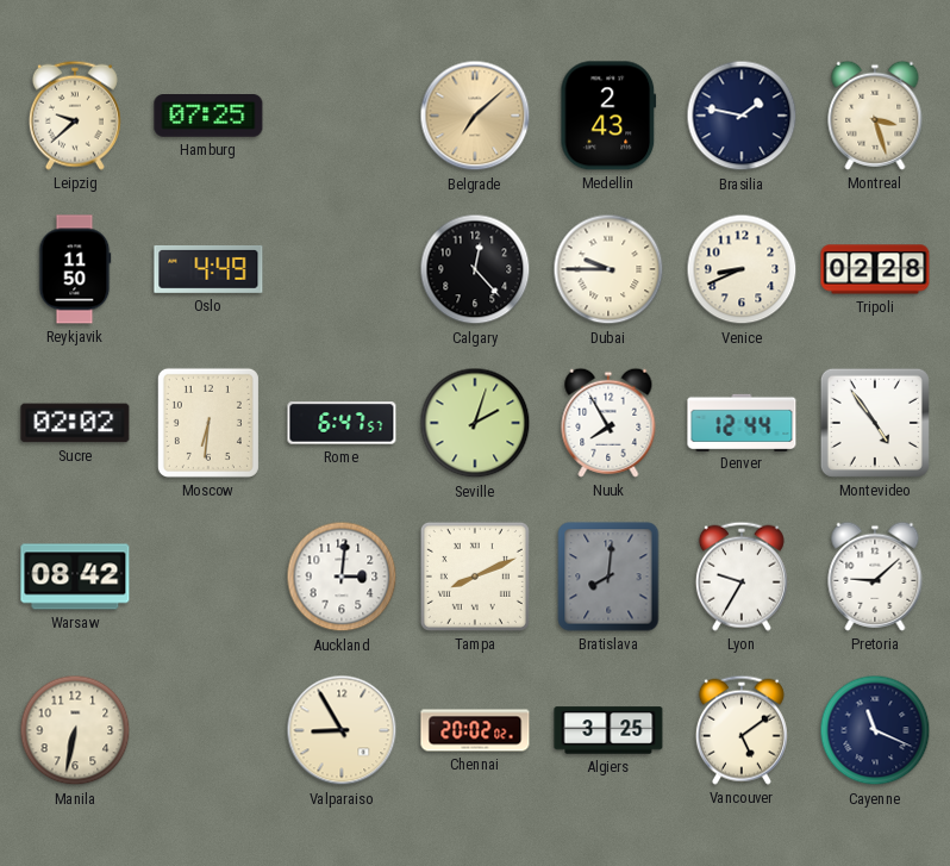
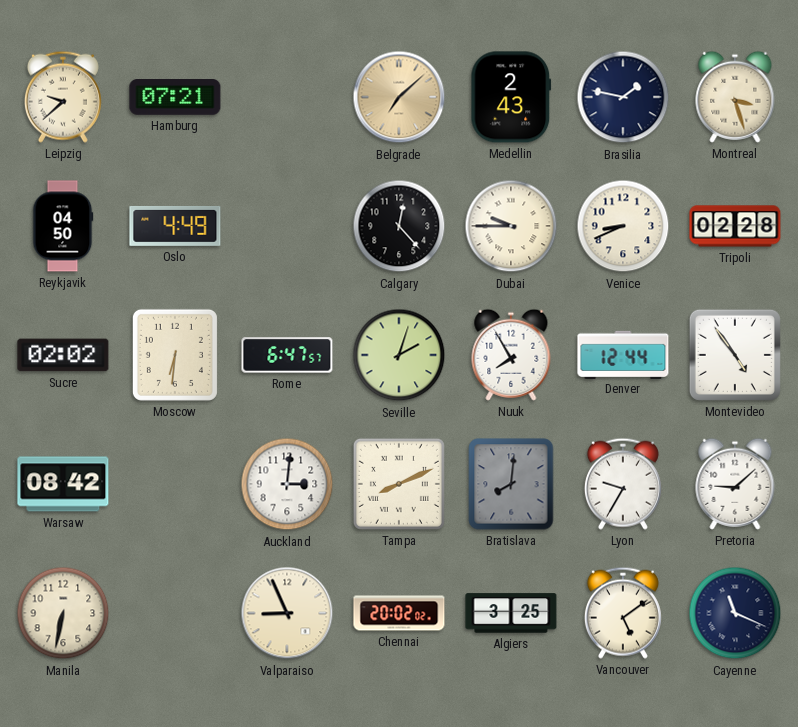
Hamburg: 07:25 -> 07:21 (175, 97)
Reykjavik: 11:50 -> 04:50 (63, 226)
Valparaiso: 8:55 -> 8:56 (287, 613)
